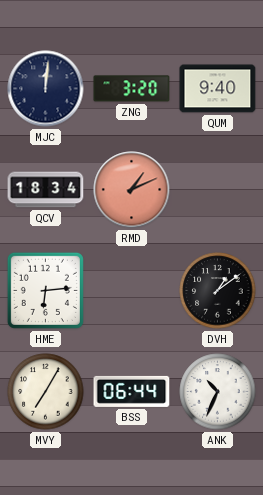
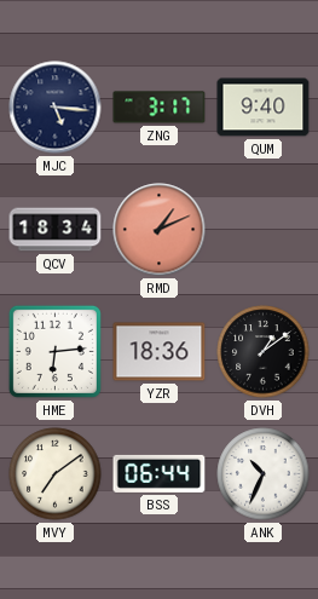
MJC: 12:01 -> 5:16 (56, 108)
ZNG: 3:20 -> 3:17 (160, 108)
YZR: none -> 18:36 (160, 352)
MVY: 7:05 -> 7:09 (56, 474)
